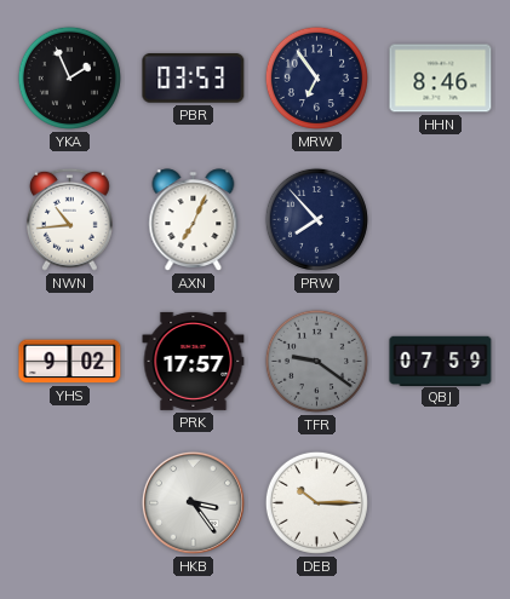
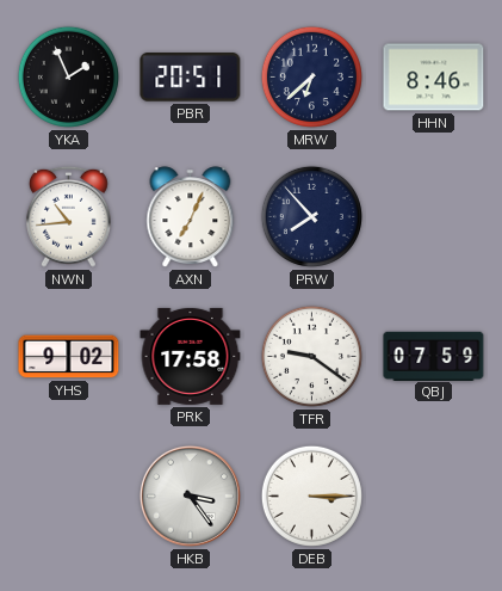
PBR: 03:53 -> 20:51 (191, 78)
MRW: 6:54 -> 6:38 (311, 76)
PRK: 17:57 -> 17:58 (191, 356)
TFR dial: grey -> white (311, 356)
DEB: 10:15 -> 3:15 (311, 495)
